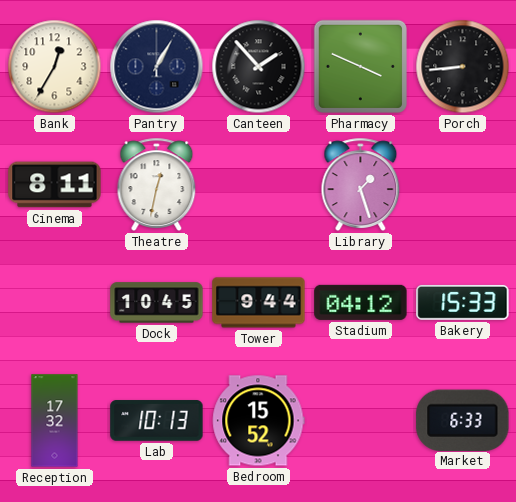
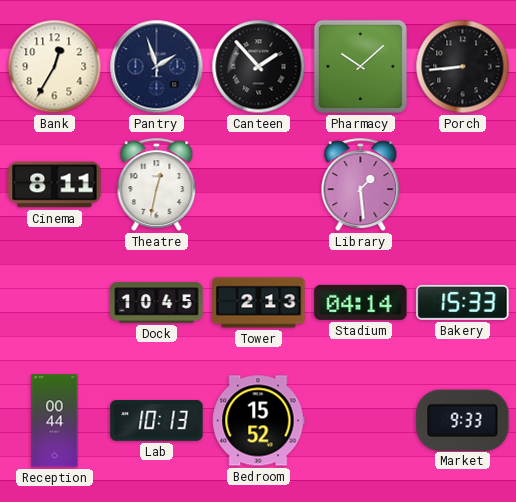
Pantry: 1:05 -> 1:57 (157, 67)
Pharmacy: 3:49 -> 10:08 (360, 66)
Library: 1:27 -> 1:29 (361, 184)
Tower: 9:44 -> 2:13 (259, 303)
Stadium: 04:12 -> 04:14 (361, 302)
Reception: 17:32 -> 00:44 (55, 421)
Market: 6:33 -> 9:33 (463, 420)
